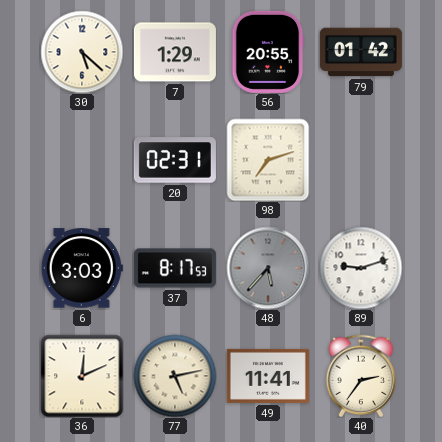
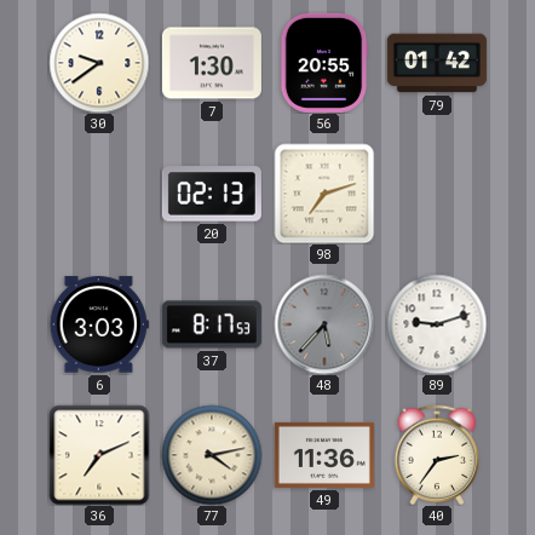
30: 5:22 -> 9:39 (99, 63)
7: 1:29 -> 1:30 (212, 63)
20: 02:31 -> 02:13 (212, 194)
36: 12:11 -> 7:11 (99, 455)
77: 5:13 -> 4:13 (212, 455)
49: 11:41 -> 11:36 (324, 455)
